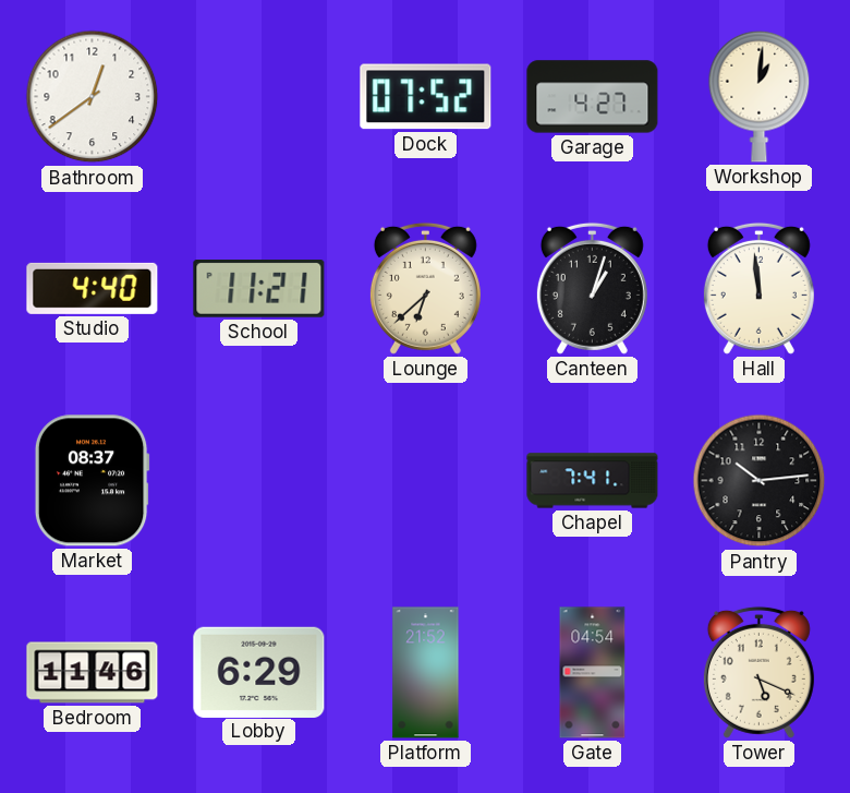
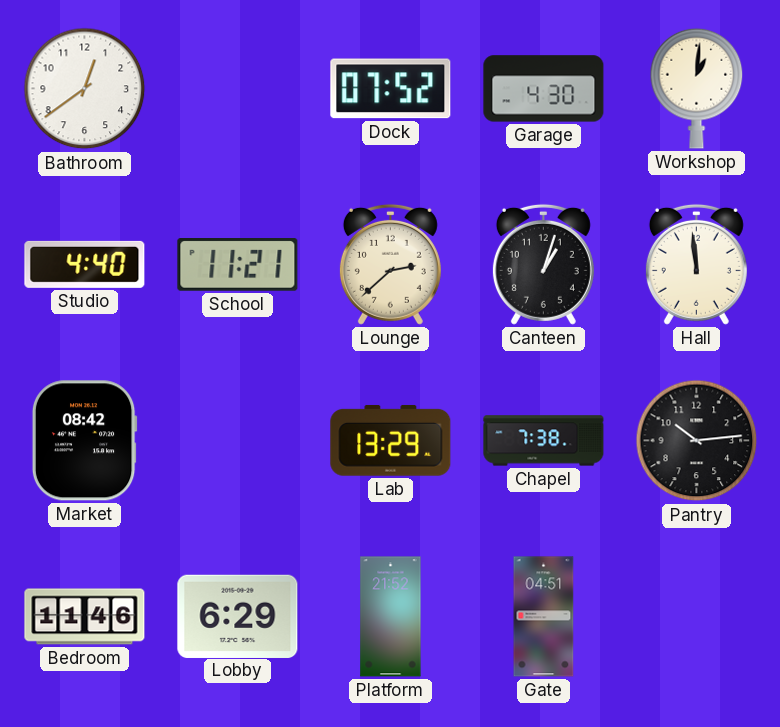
Garage: 4:27 -> 4:30 (544, 89)
Lounge: 6:38 -> 2:38 (390, 264)
Market: 08:37 -> 08:42 (84, 441)
Lab: none -> 13:29 (391, 440)
Chapel: 7:41 -> 7:38 (544, 441)
Gate: 04:54 -> 04:51 (544, 617)
Tower: 5:19 -> none (758, 672)
